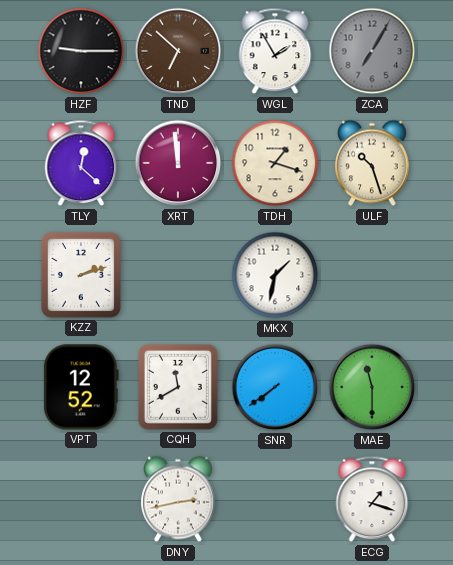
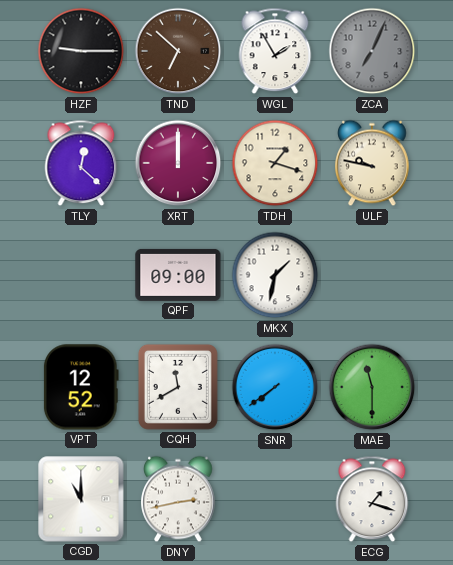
ZCA: 7:05 -> 7:04 (372, 51)
XRT: 11:59 -> 12:00 (178, 163)
ULF: 10:27 -> 9:47 (372, 163)
KZZ: 2:12 -> none (81, 275)
QPF: none -> 09:00 (178, 275)
CGD: none -> 11:00 (81, 499)
